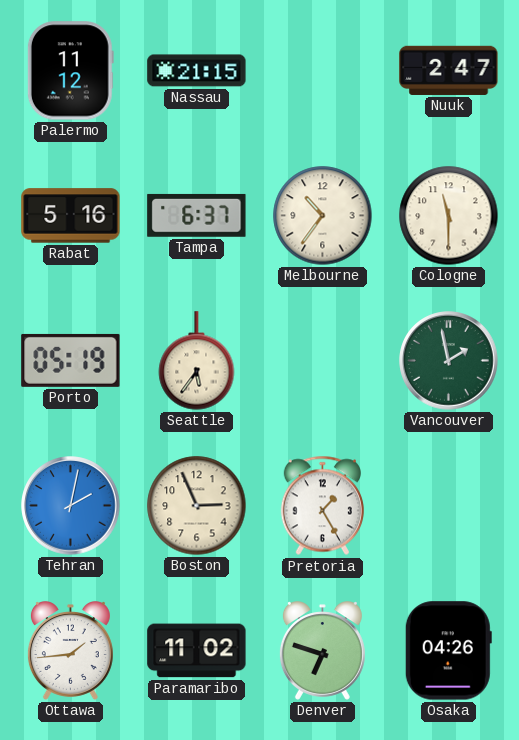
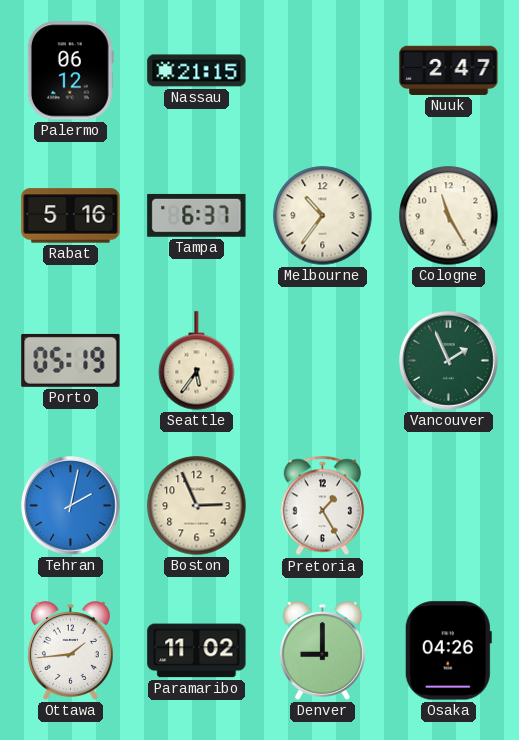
Palermo: 11:12 -> 06:12 (70, 71)
Cologne: 11:30 -> 11:25 (449, 216)
Vancouver: 1:58 -> 1:56 (449, 361)
Denver: 6:48 -> 9:00 (322, 651)
